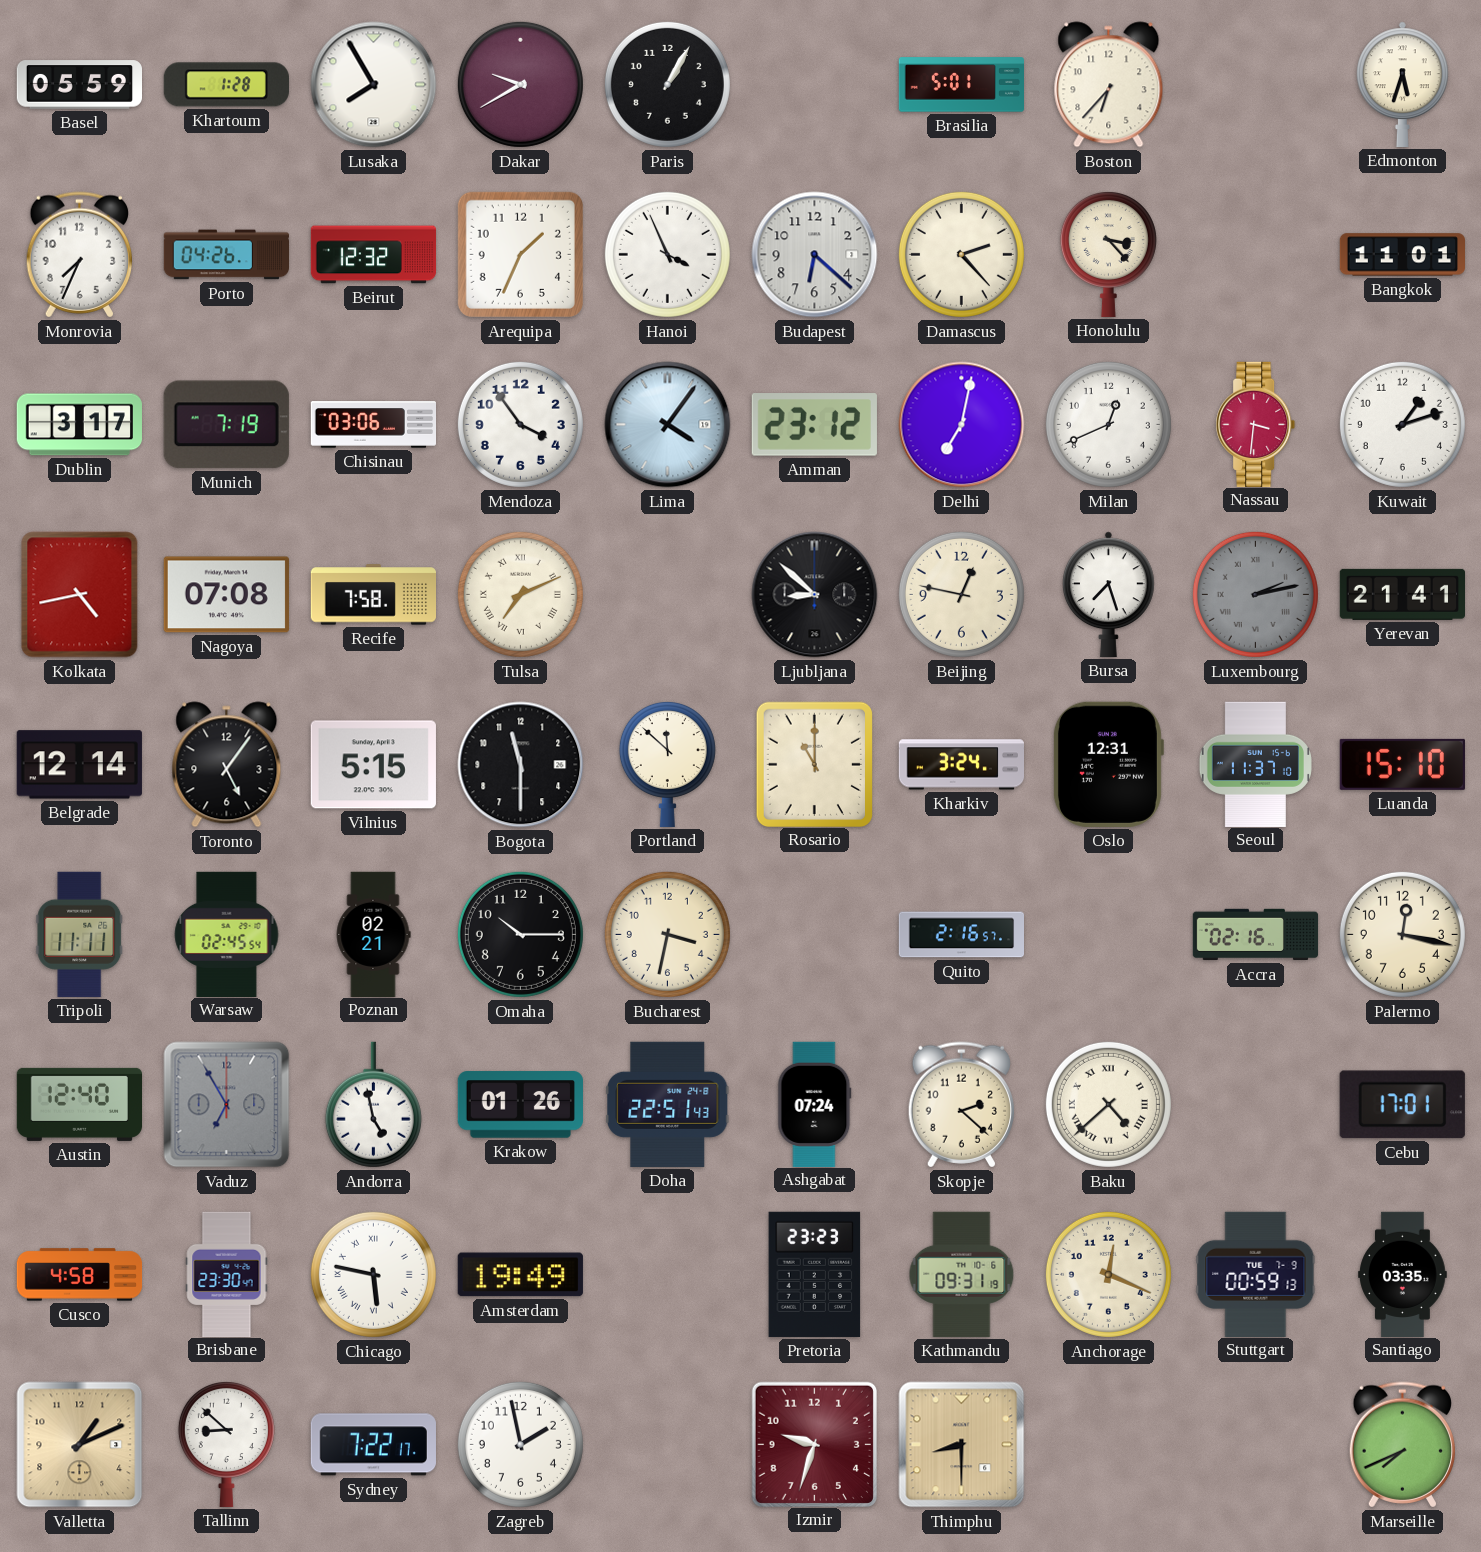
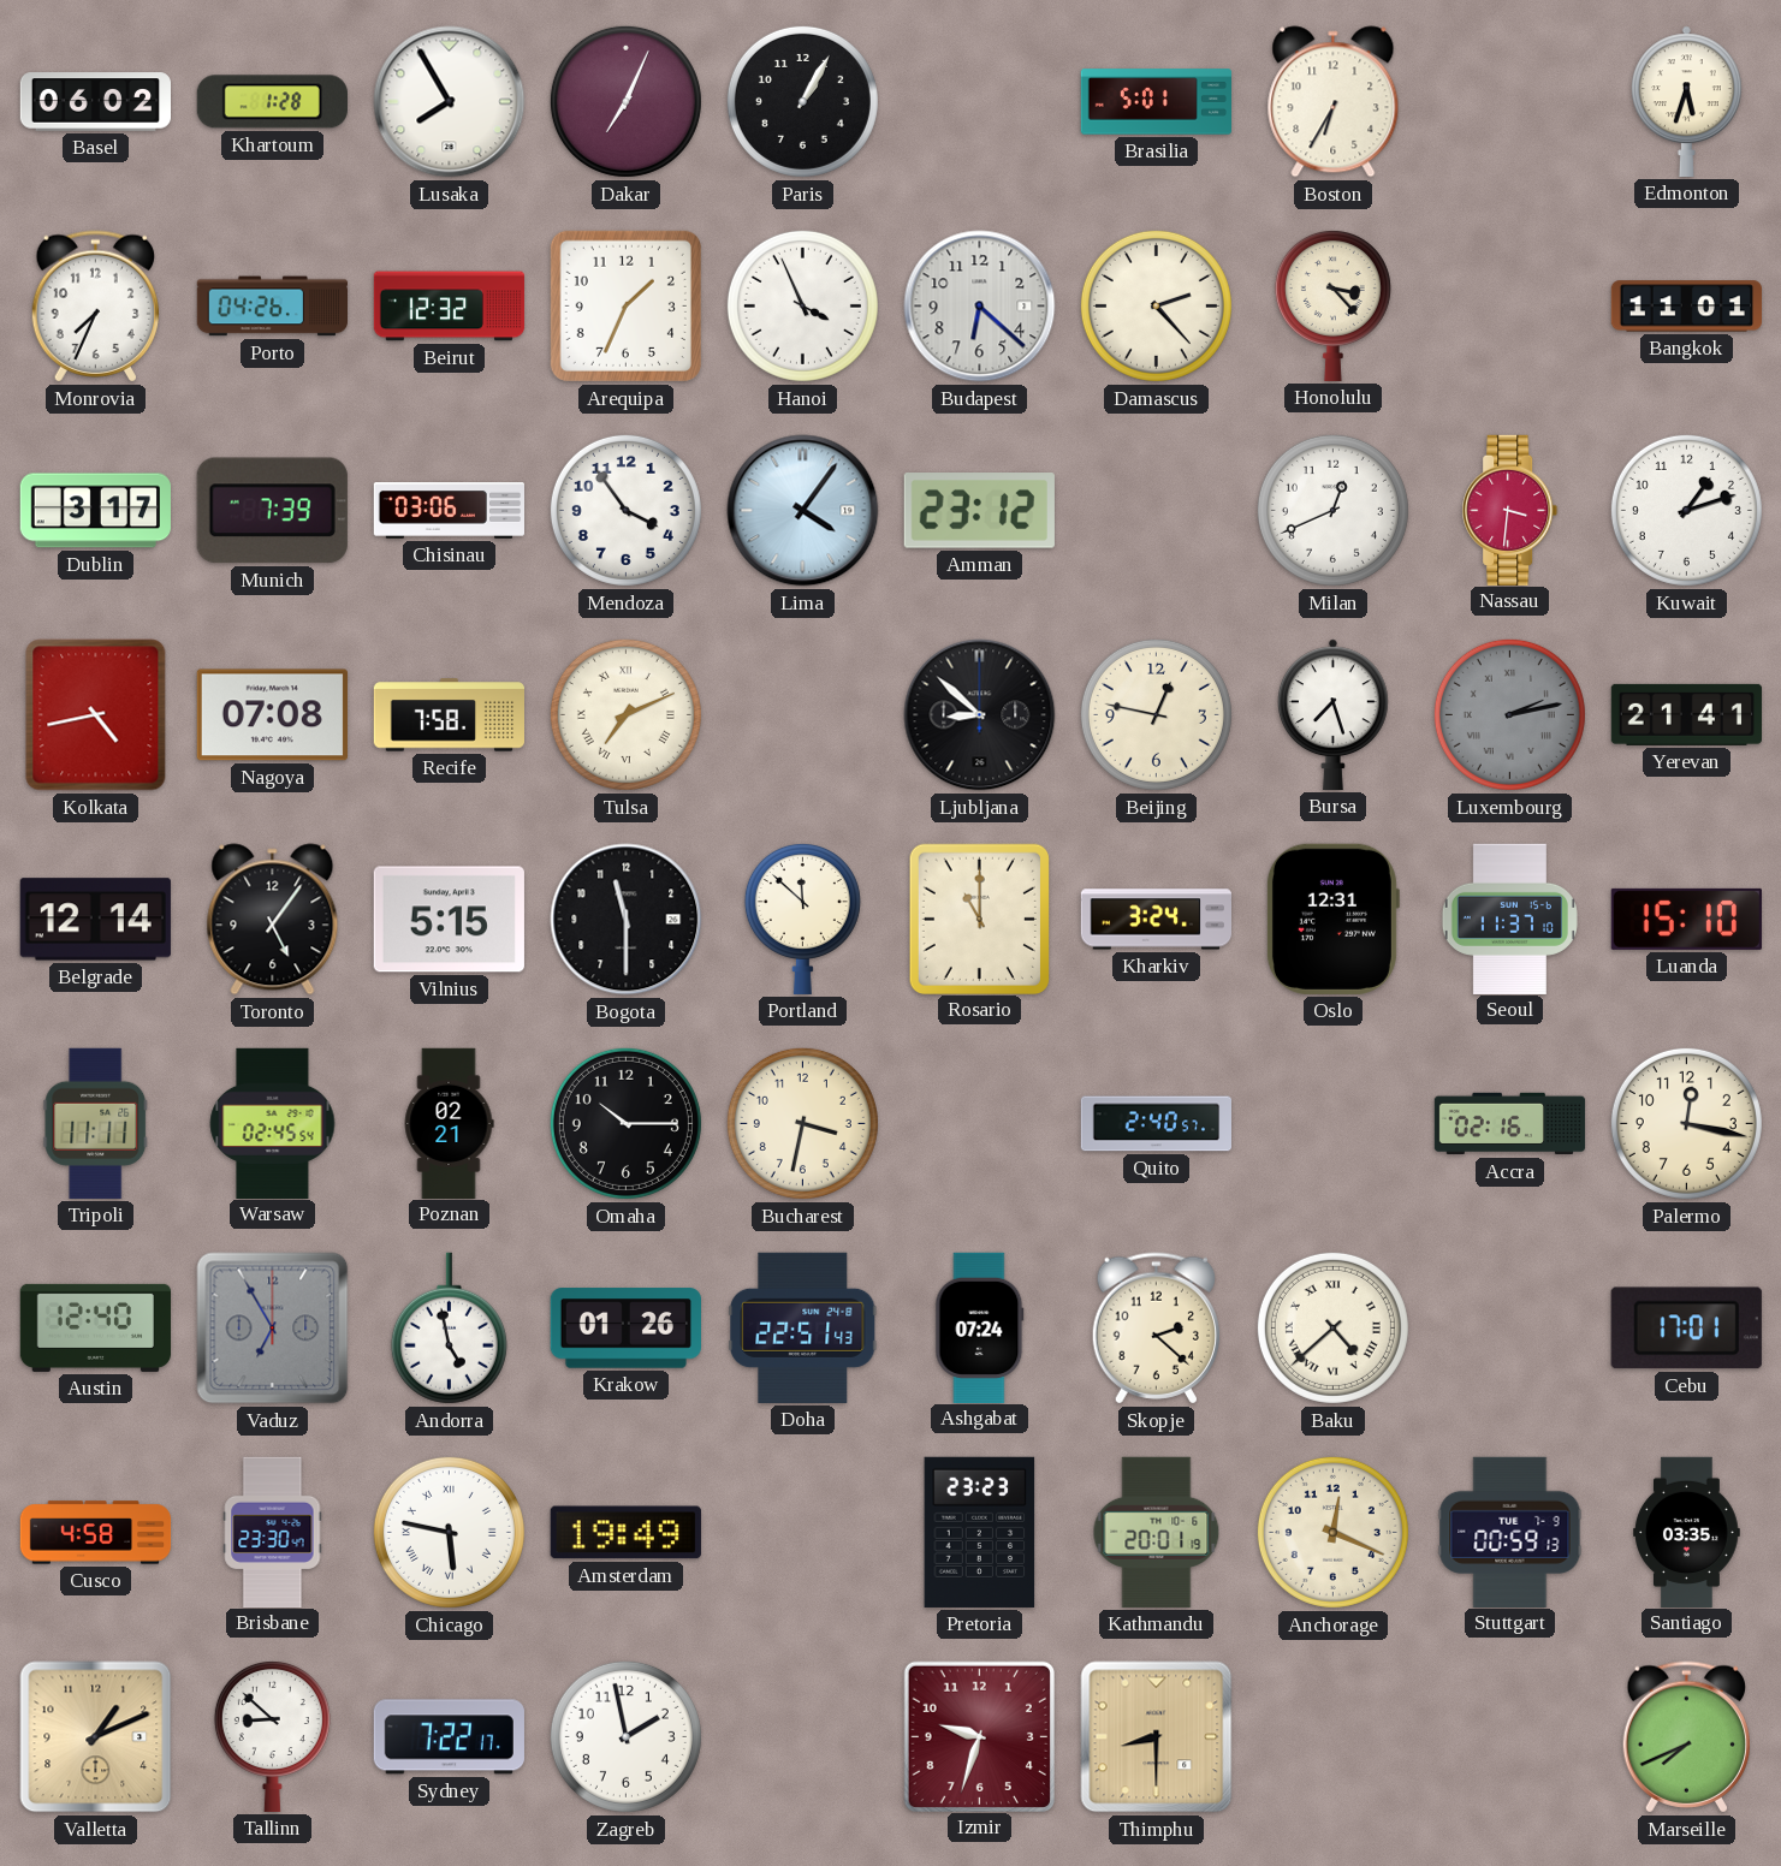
Basel: 05:59 -> 06:02 (95, 102)
Dakar: 9:40 -> 7:04 (625, 101)
Boston: 6:37 -> 6:35 (1334, 102)
Munich: 7:19 -> 7:39 (272, 511)
Delhi: 7:02 -> none (962, 425)
Quito: 2:16 -> 2:40 (1156, 1124)
Kathmandu: 09:31 -> 20:01 (1157, 1532)
